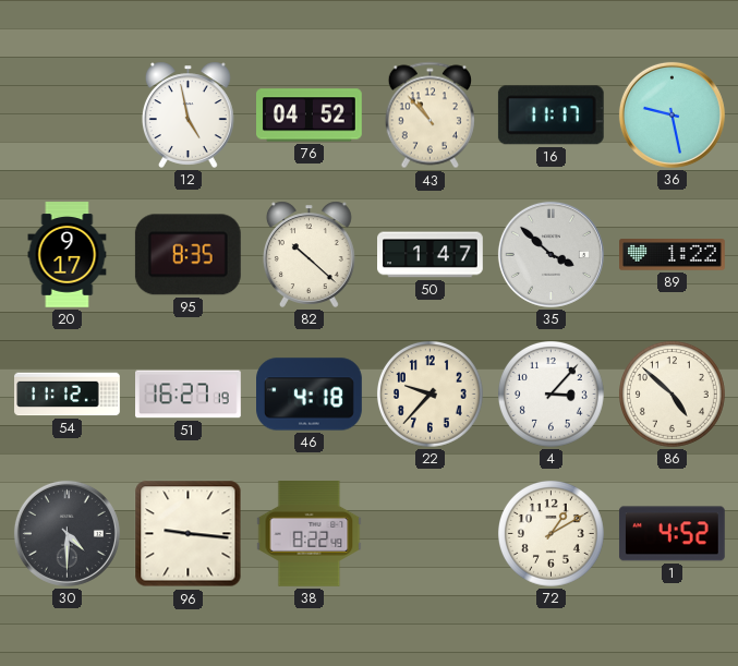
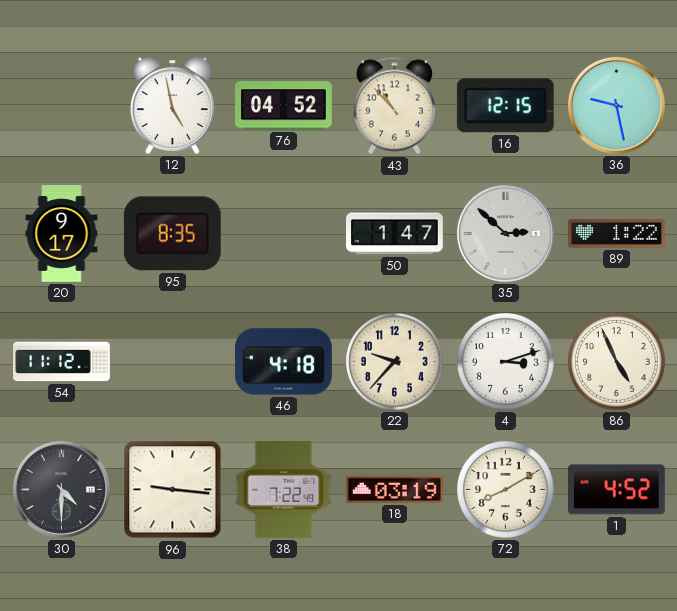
16: 11:17 -> 12:15 (505, 106)
82: 10:22 -> none (308, 254)
35: 3:52 -> 2:52 (505, 233)
51: 16:27 -> none (189, 395)
4: 3:07 -> 3:12 (505, 361)
86: 4:52 -> 4:56 (616, 361)
38: 8:22 -> 7:22 (284, 490)
18: none -> 03:19 (395, 489)
72: 1:10 -> 8:10 (505, 489)
